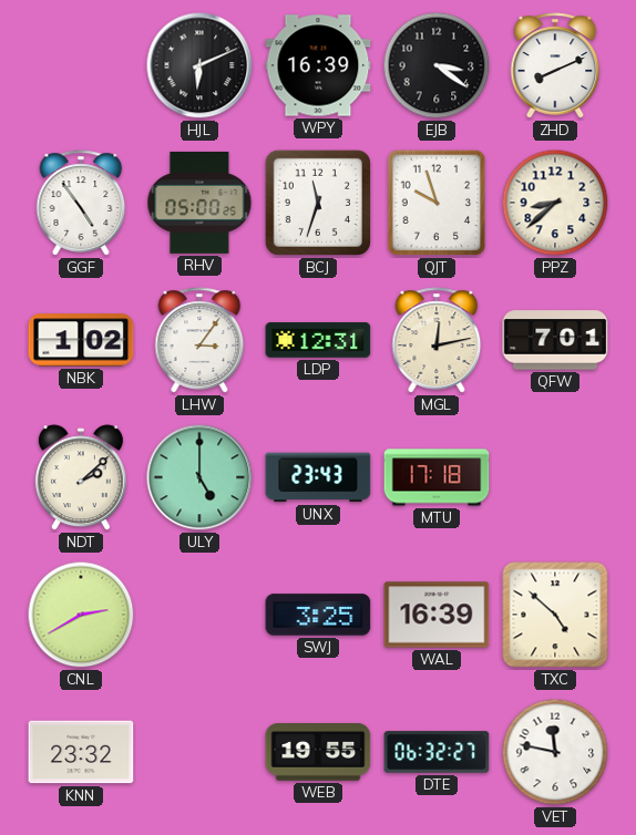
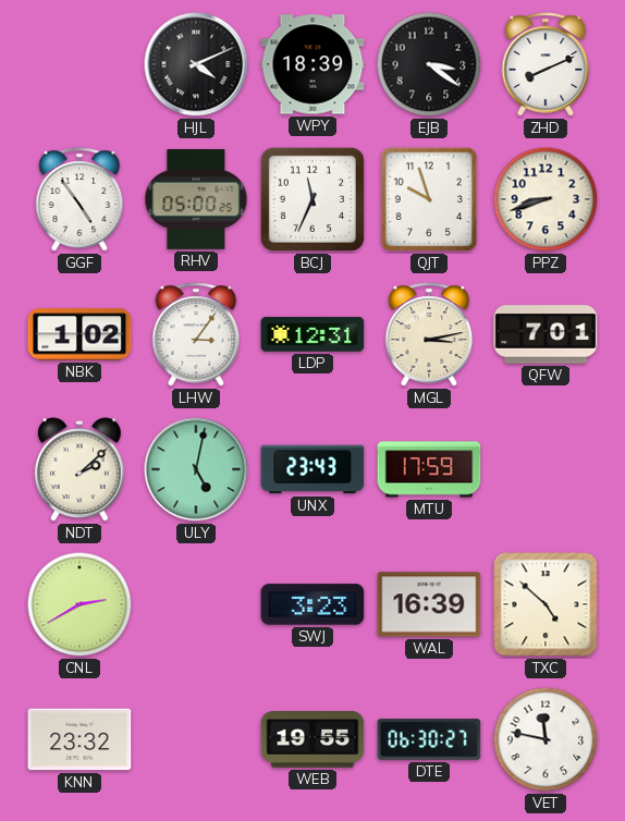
HJL: 6:11 -> 4:11 (196, 64)
WPY: 16:39 -> 18:39 (312, 64)
BCJ: 11:33 -> 11:34 (312, 199)
PPZ: 8:38 -> 8:42 (546, 199)
MGL: 12:13 -> 3:13 (429, 334)
ULY: 5:00 -> 5:02 (196, 469)
MTU: 17:18 -> 17:59 (429, 469)
SWJ: 3:25 -> 3:23 (312, 604)
DTE: 06:32 -> 06:30 (429, 739)
